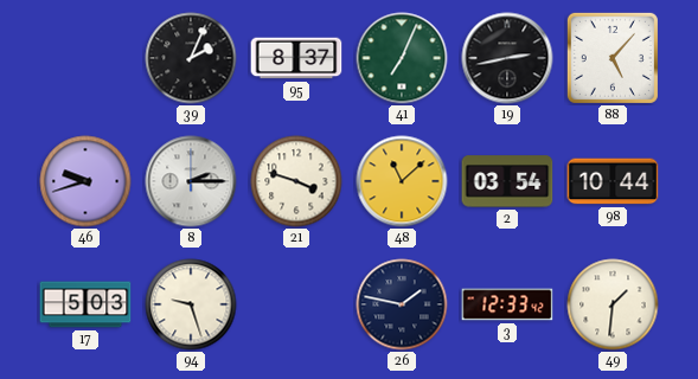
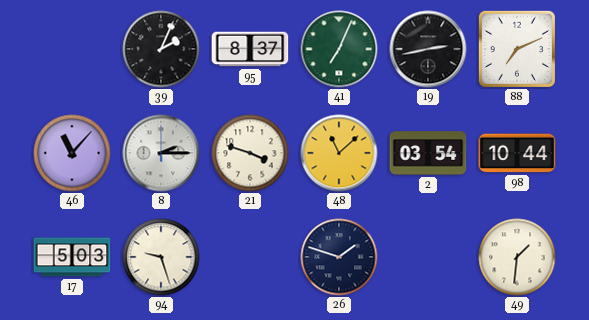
88: 5:07 -> 7:11 (517, 49)
46: 9:42 -> 11:07 (72, 153)
26: 1:47 -> 1:48 (339, 257)
3: 12:33 -> none (507, 304)
